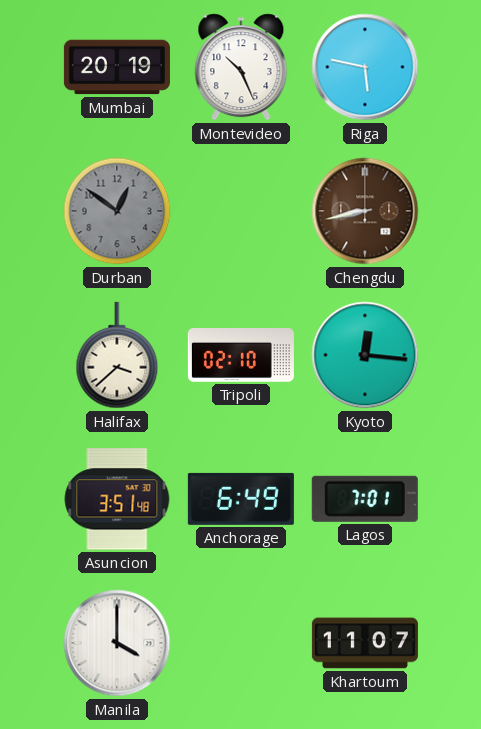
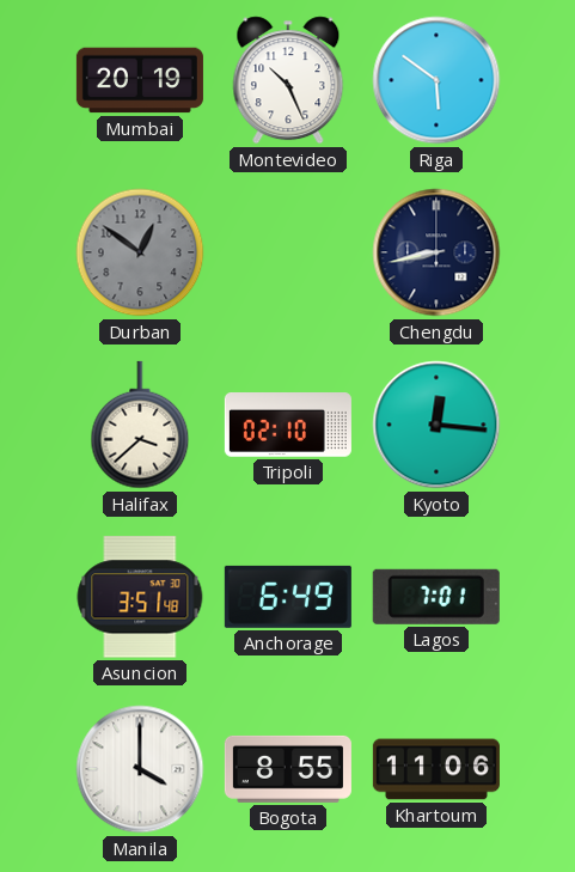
Riga: 5:47 -> 5:51 (436, 80)
Chengdu dial: brown -> navy (436, 252)
Bogota: none -> 8:55 (288, 769)
Khartoum: 11:07 -> 11:06 (436, 769)
